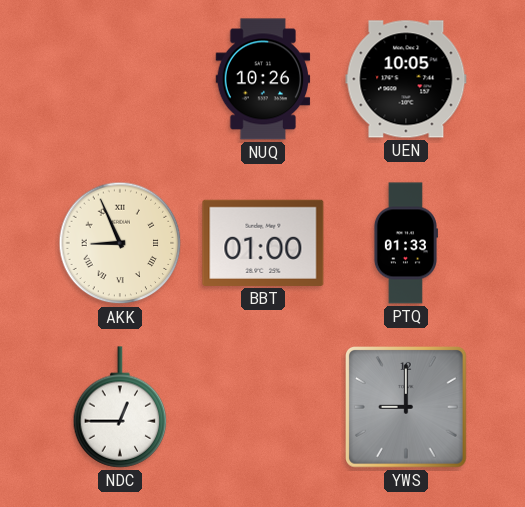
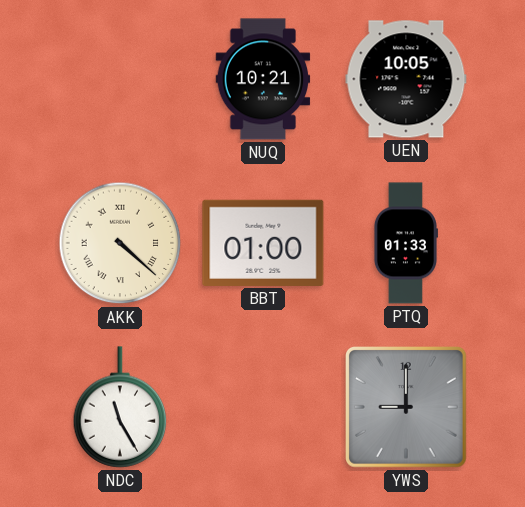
NUQ: 10:26 -> 10:21 (263, 79)
AKK: 8:56 -> 4:22 (120, 243)
NDC: 12:45 -> 11:25 (120, 407)
